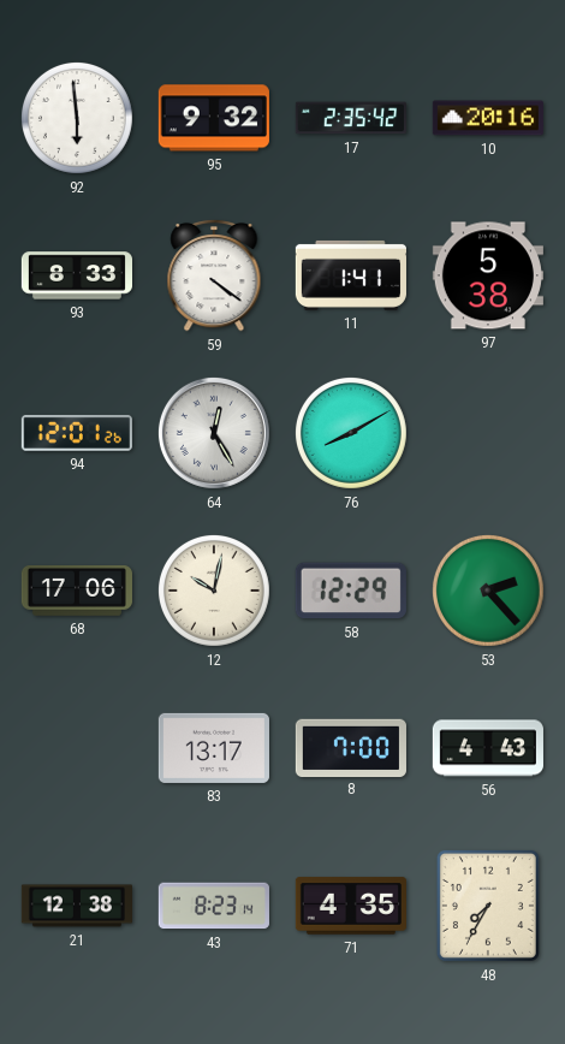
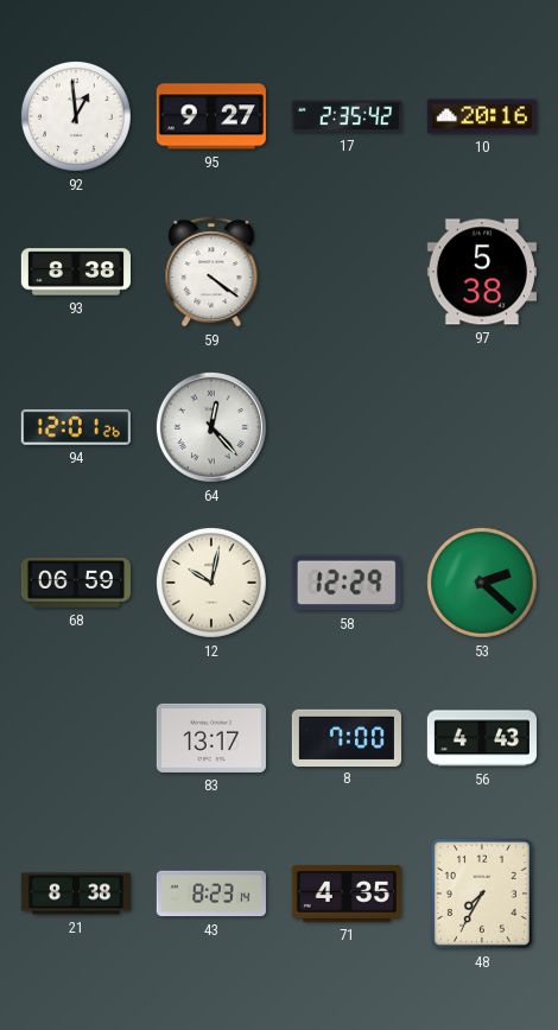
92: 5:59 -> 12:59 (76, 116)
95: 9:32 -> 9:27 (211, 116)
93: 8:33 -> 8:38 (75, 272)
11: 1:41 -> none (351, 275)
64: 12:25 -> 12:23 (211, 427)
76: 8:10 -> none (351, 433)
68: 17:06 -> 06:59 (75, 583)
53: 2:23 -> 2:22 (482, 583)
21: 12:38 -> 8:38 (75, 894)
